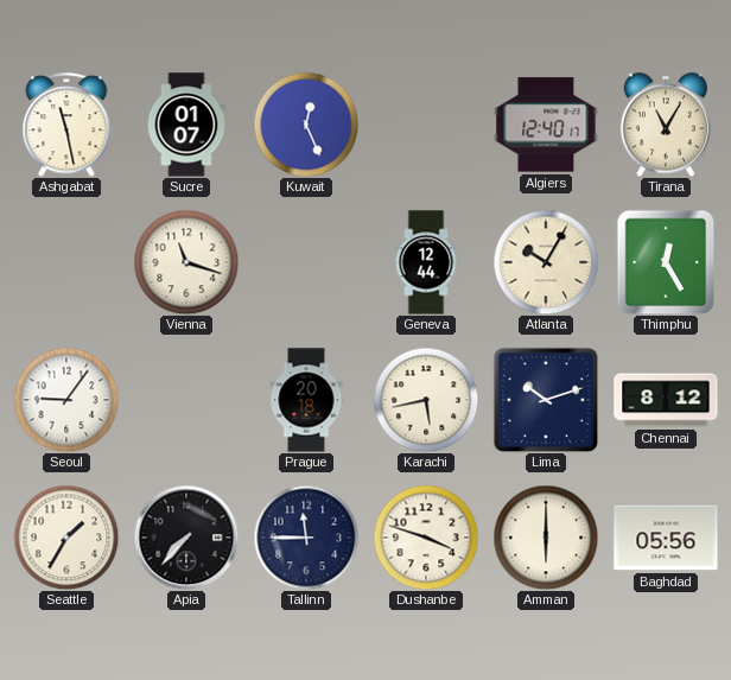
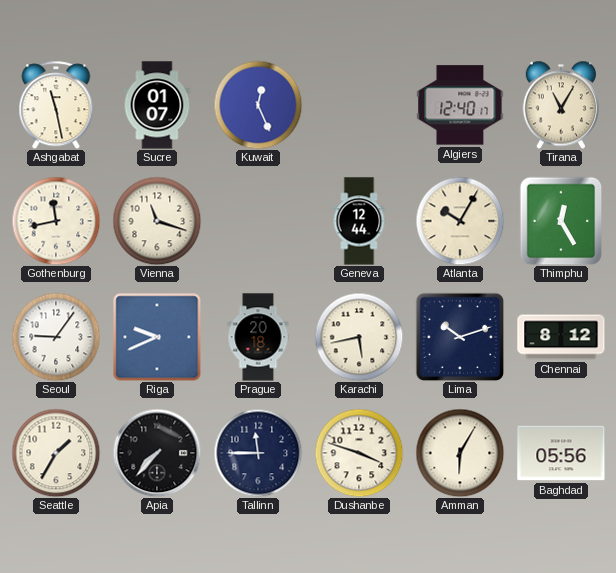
Gothenburg: none -> 11:43 (56, 221)
Riga: none -> 9:41 (157, 337)
Amman: 6:00 -> 6:05 (460, 453)
